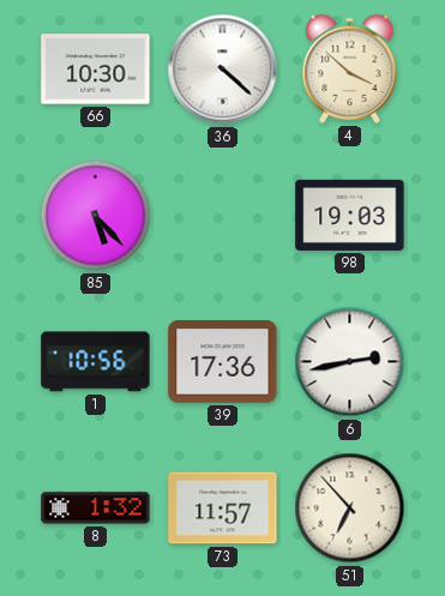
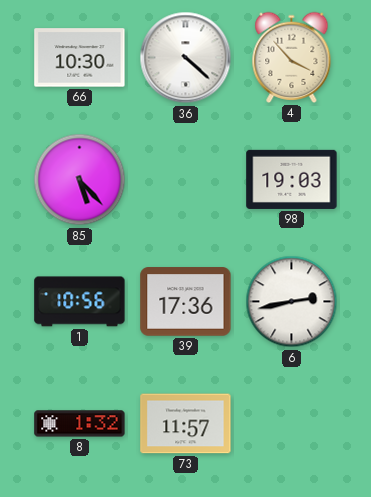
4: 3:52 -> 3:53 (292, 57)
51: 6:53 -> none (350, 508)
